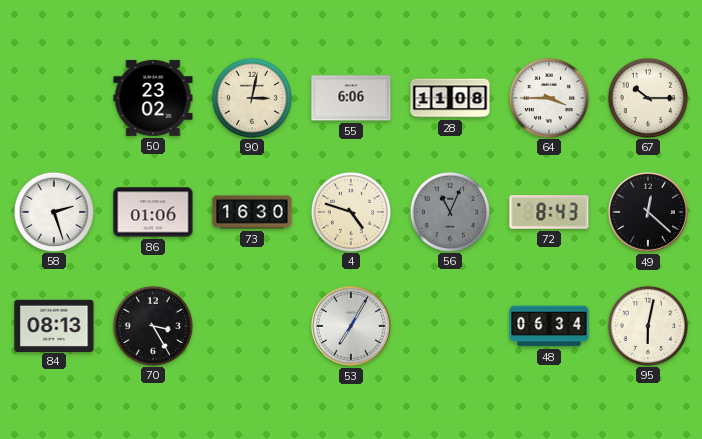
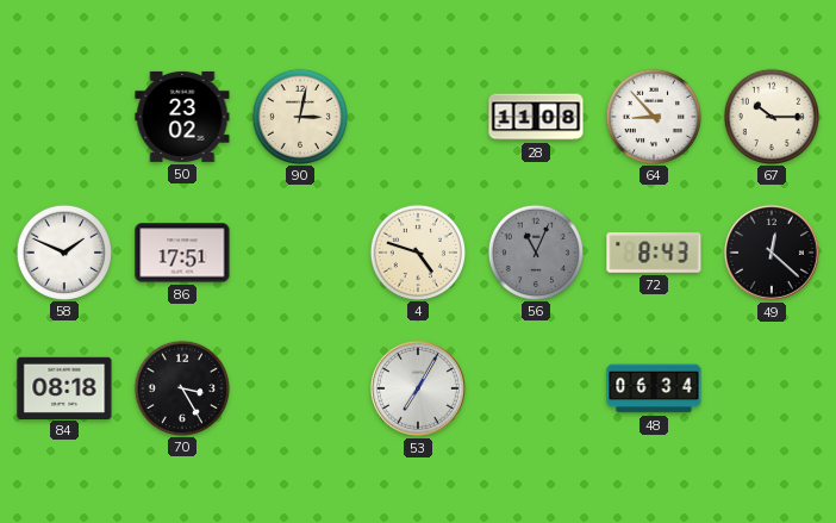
55: 6:06 -> none (351, 98)
64: 3:45 -> 8:53 (653, 116)
58: 2:27 -> 1:49 (63, 251)
86: 01:06 -> 17:51 (182, 253)
73: 16:30 -> none (252, 212)
84: 08:13 -> 08:18 (64, 387)
95: 6:02 -> none (647, 325)
